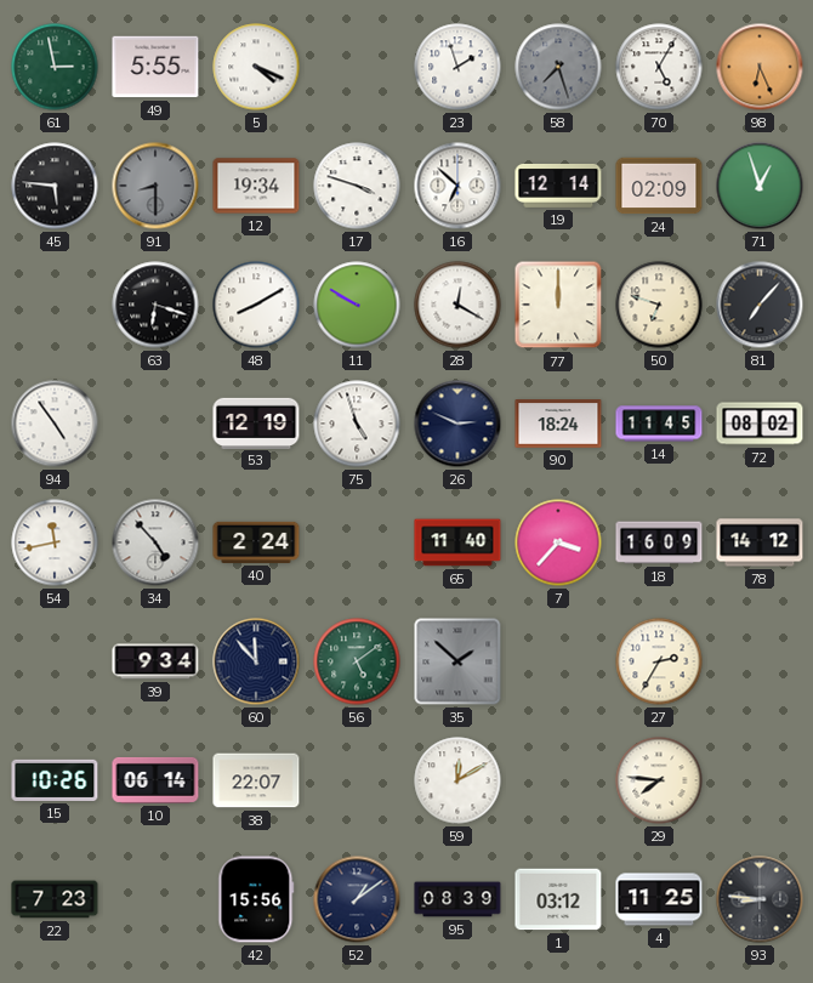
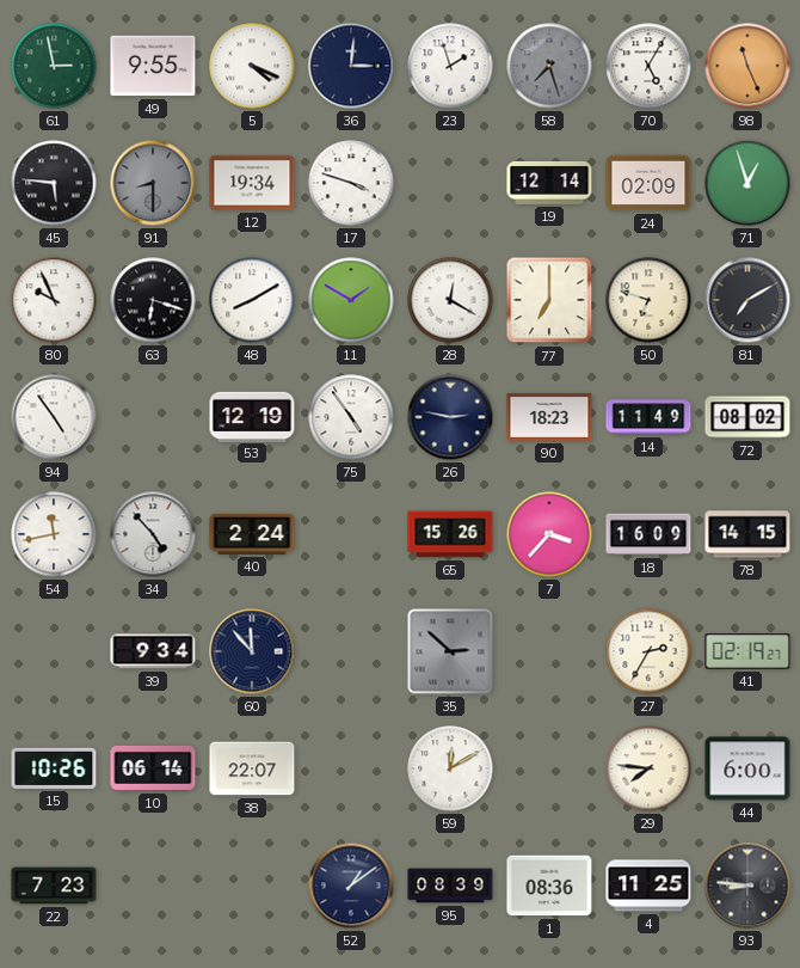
49: 5:55 -> 9:55 (153, 66)
36: none -> 3:01 (351, 66)
98: 6:26 -> 11:26 (747, 66)
16: 6:52 -> none (457, 186)
80: none -> 9:56 (54, 300)
11: 9:50 -> 1:50 (351, 300)
77: 12:00 -> 7:00 (549, 300)
81: 7:07 -> 7:10 (747, 300)
75: 4:57 -> 4:54 (351, 417)
26: 2:49 -> 2:47 (450, 417)
90: 18:24 -> 18:23 (549, 417)
14: 11:45 -> 11:49 (648, 417)
65: 11:40 -> 15:26 (450, 534)
78: 14:12 -> 14:15 (747, 534)
56: 5:09 -> none (357, 661)
35: 1:52 -> 2:52 (450, 651)
41: none -> 02:19 (747, 651)
44: none -> 6:00 (747, 768)
42: 15:56 -> none (256, 899)
1: 03:12 -> 08:36 (549, 886)
